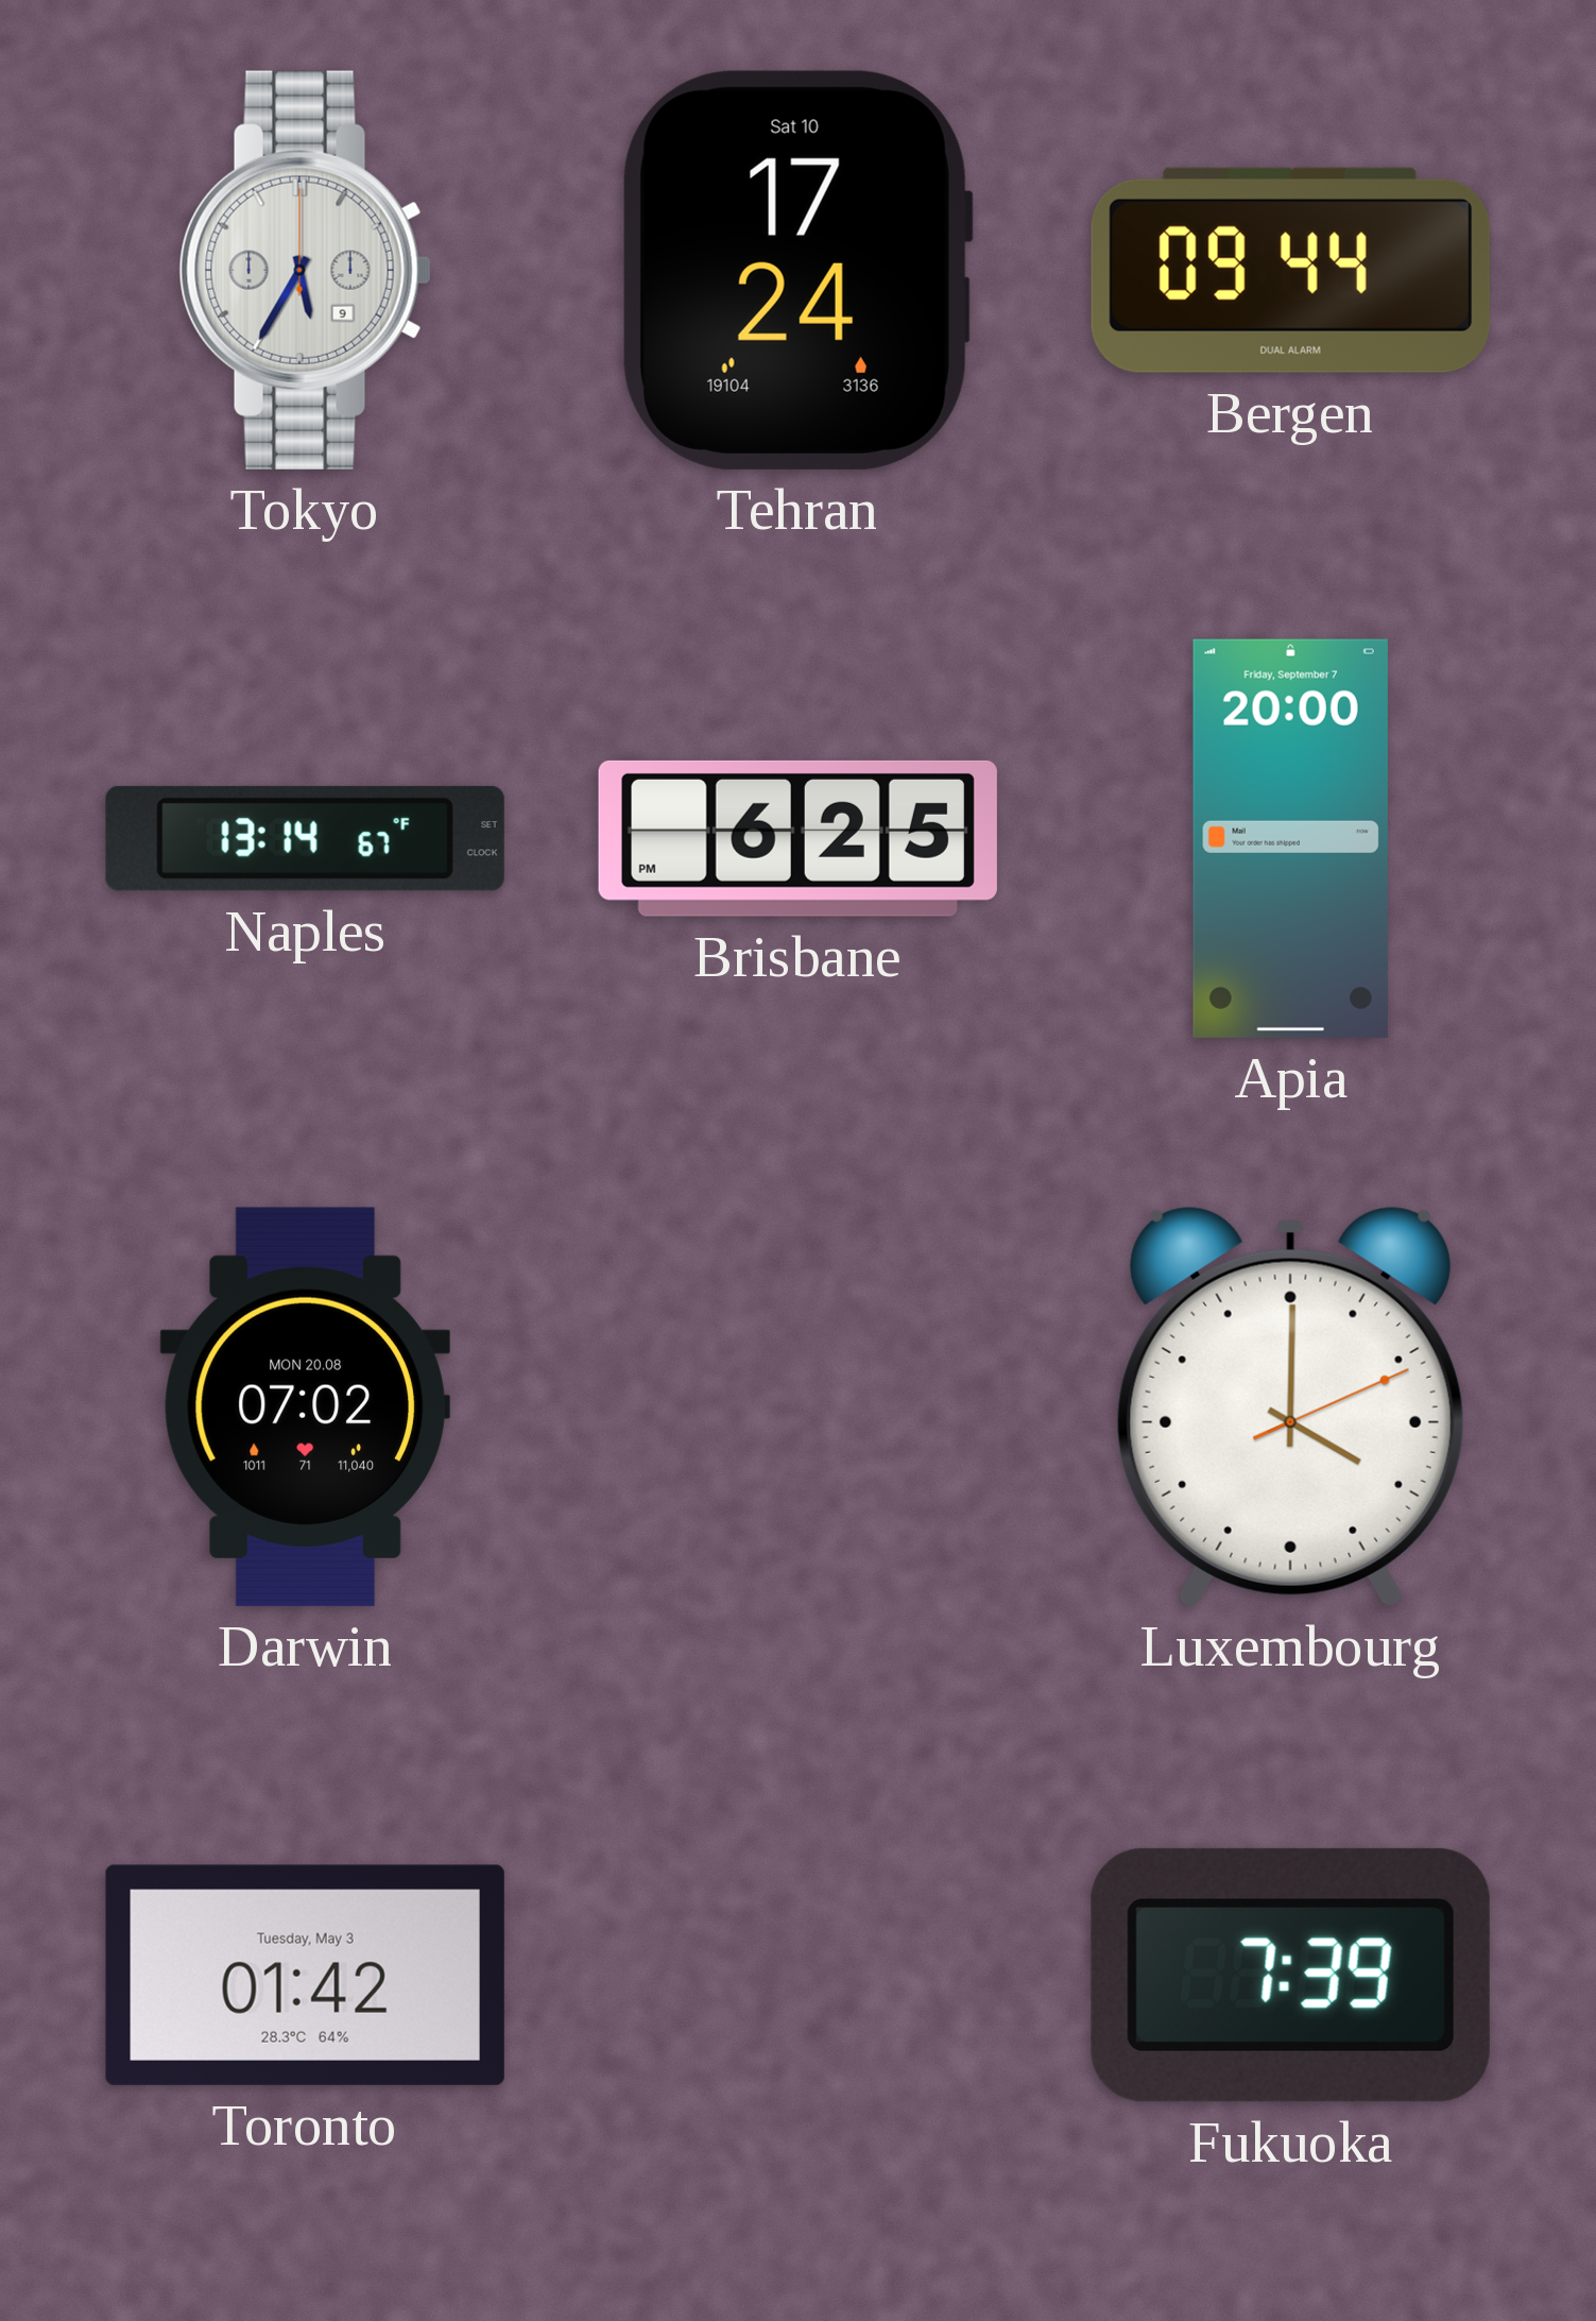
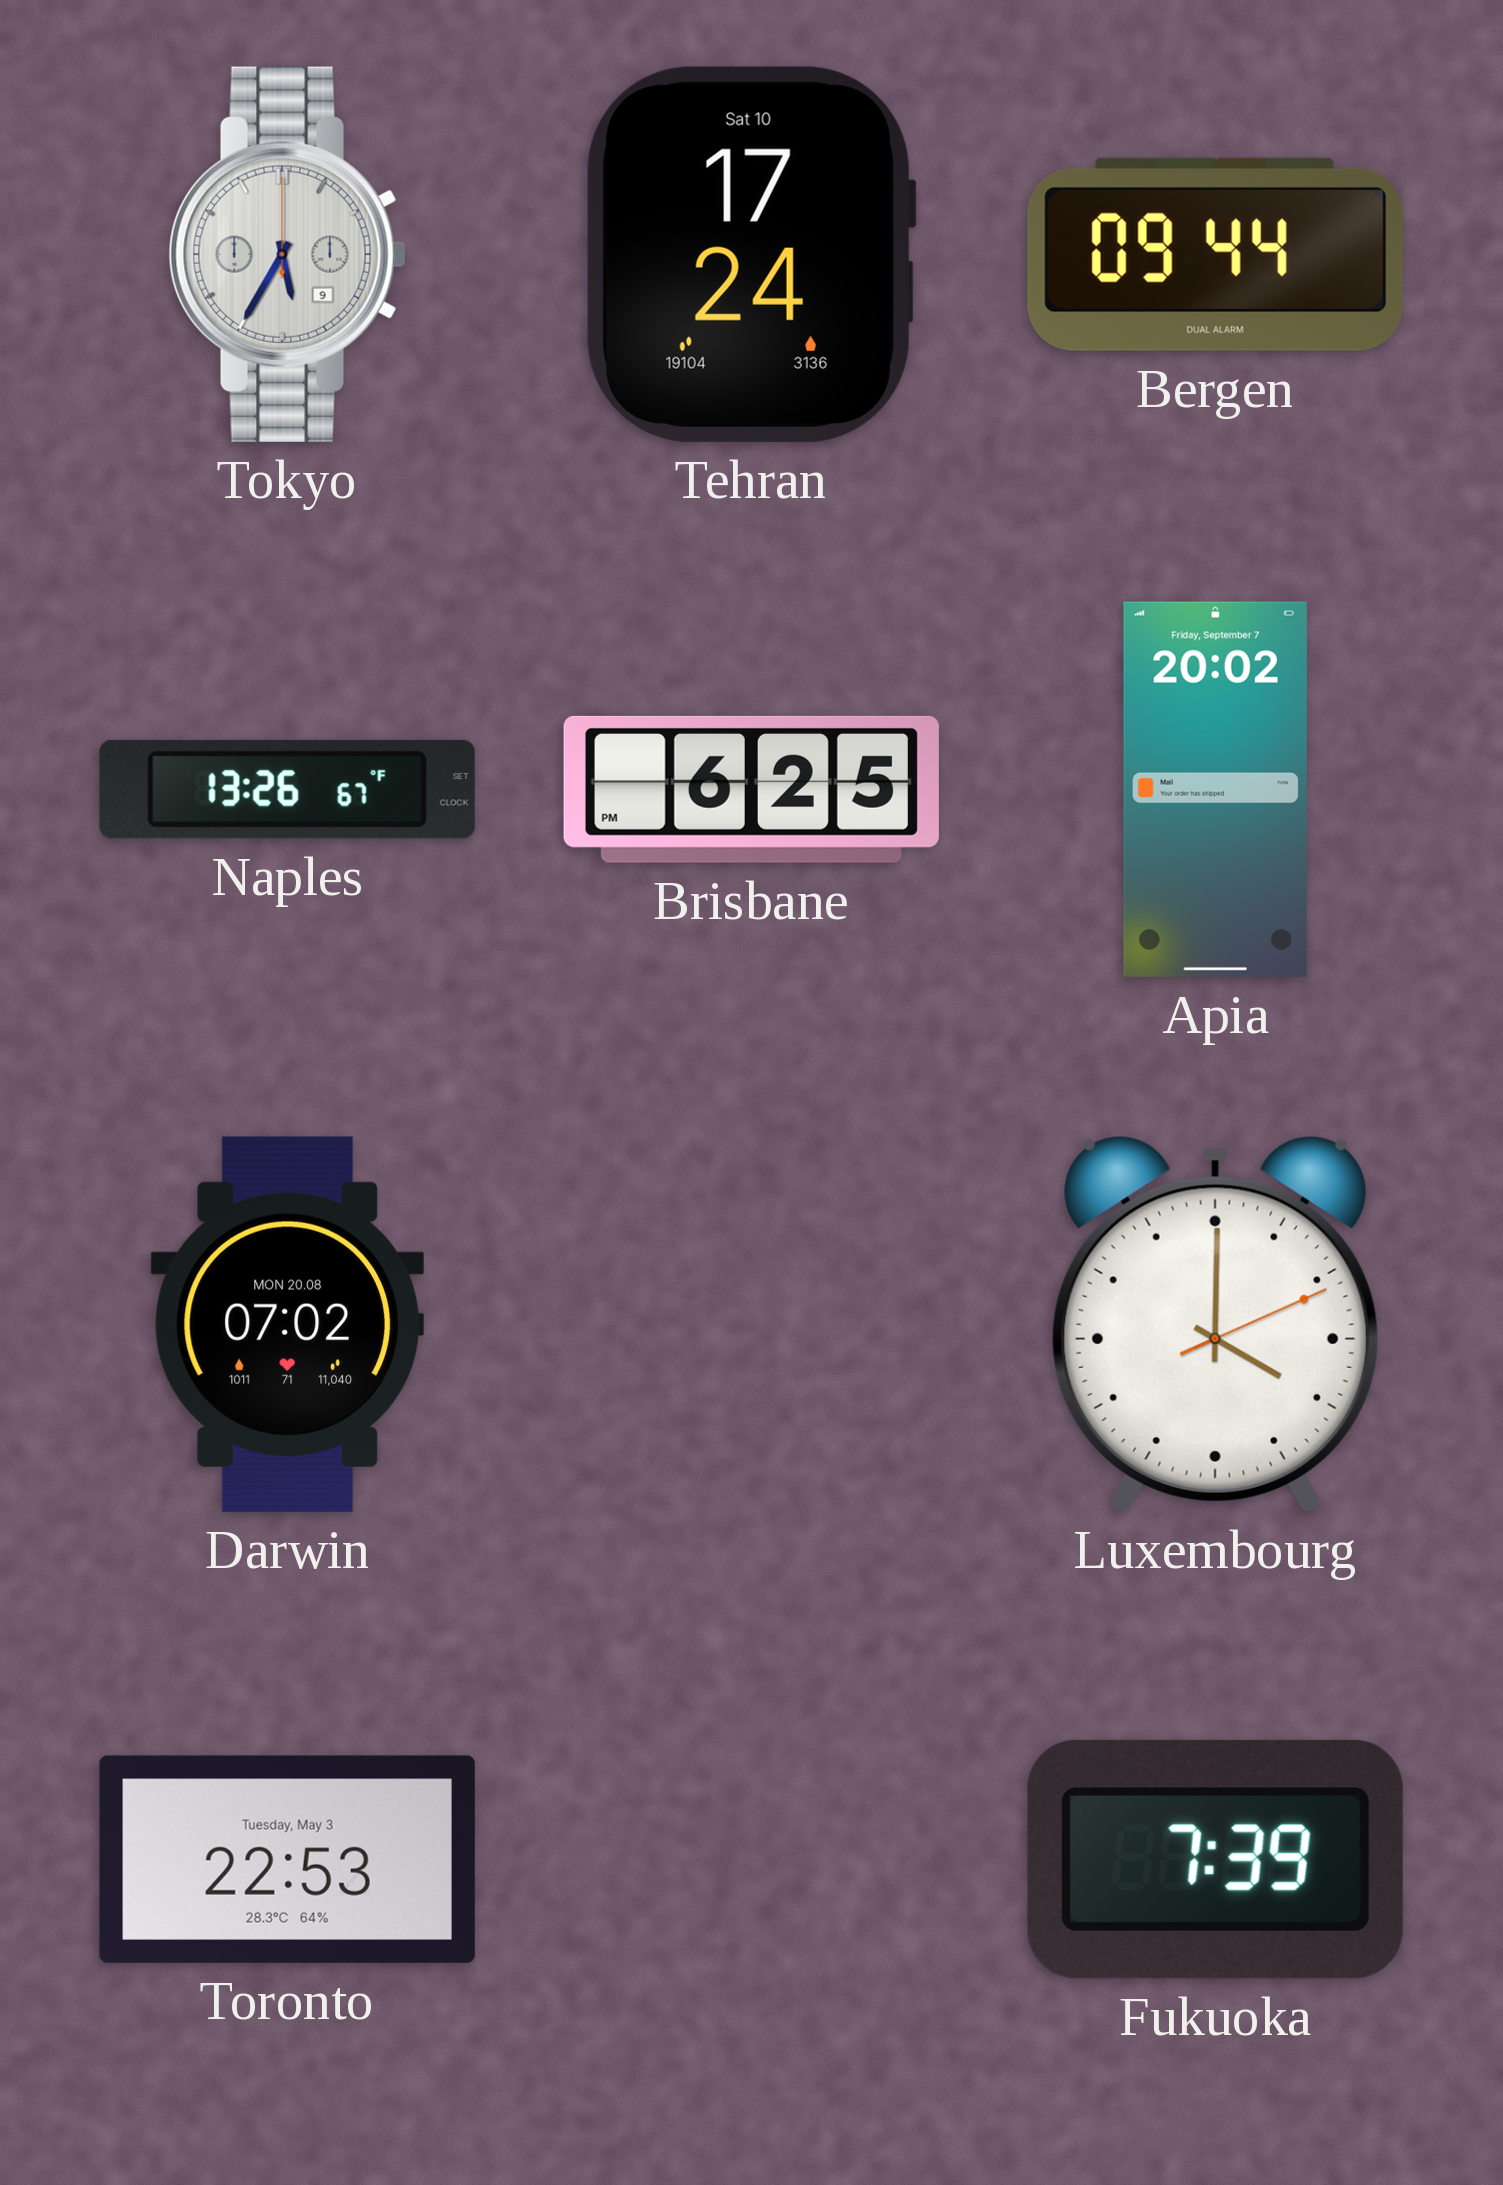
Naples: 13:14 -> 13:26 (287, 789)
Apia: 20:00 -> 20:02 (1215, 789)
Toronto: 01:42 -> 22:53 (287, 1859)
